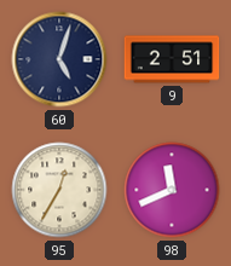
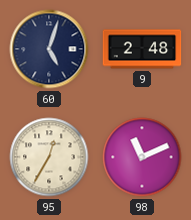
9: 2:51 -> 2:48 (142, 49)
98: 11:41 -> 11:11 (142, 157)
